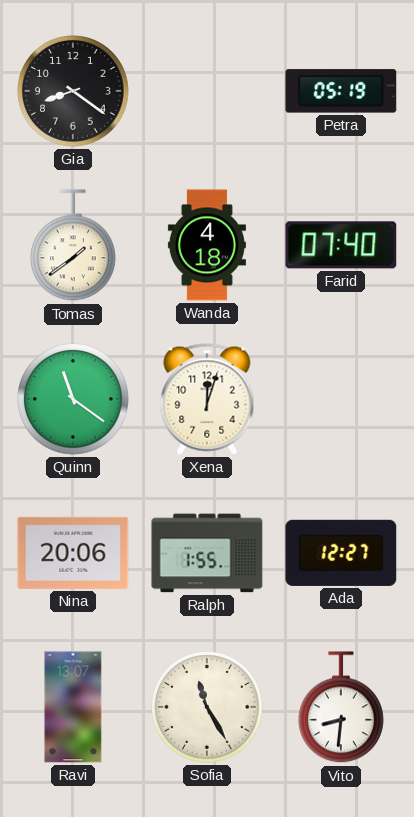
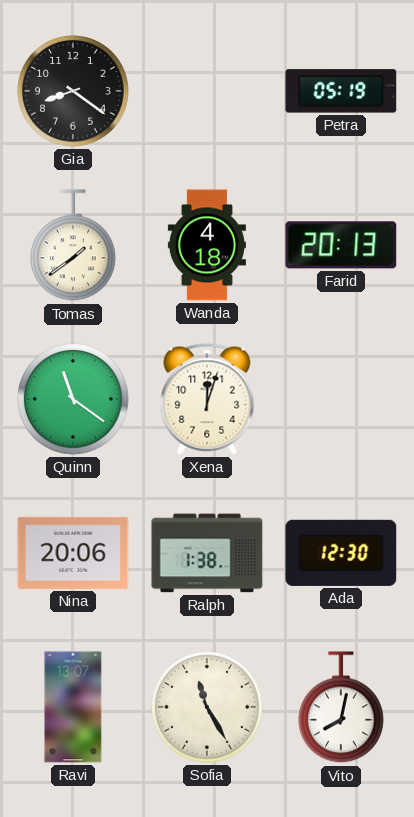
Farid: 07:40 -> 20:13 (341, 245)
Ralph: 1:55 -> 1:38 (207, 553)
Ada: 12:27 -> 12:30 (341, 553)
Vito: 8:31 -> 8:02 (342, 708)
